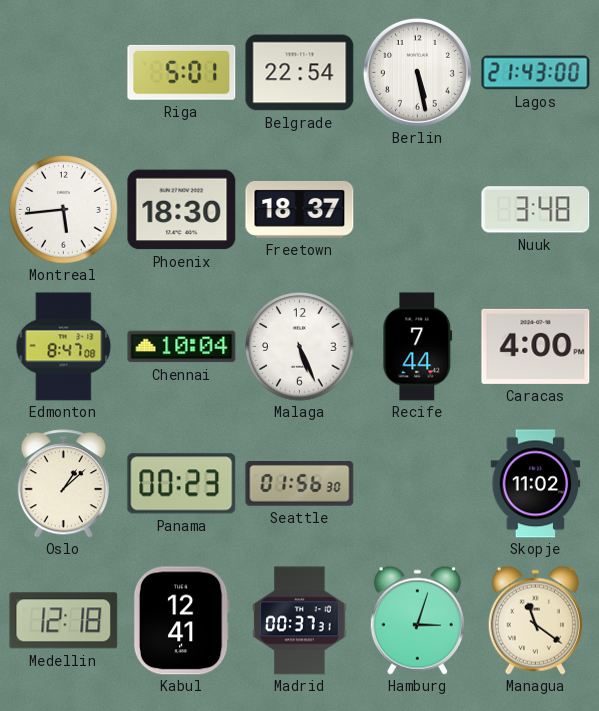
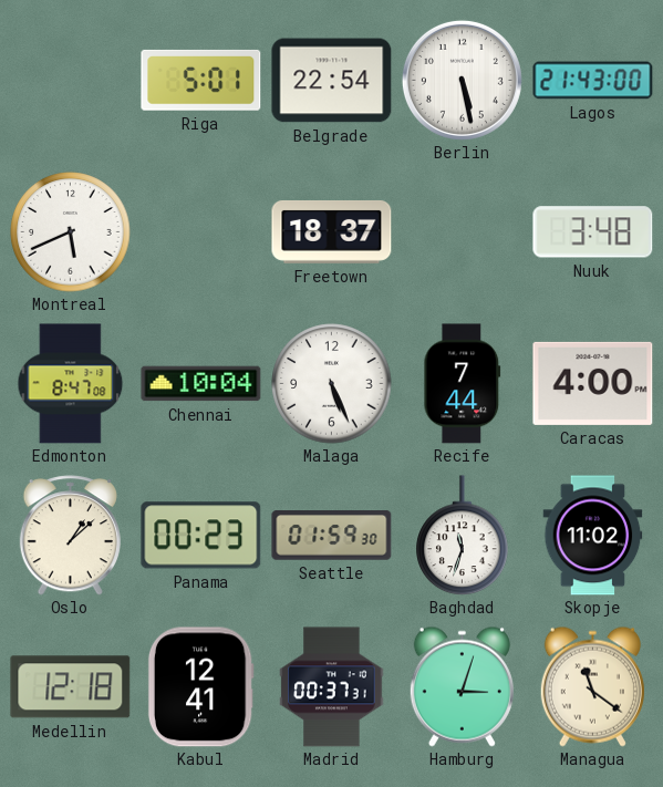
Montreal: 5:44 -> 5:41 (71, 232)
Phoenix: 18:30 -> none (182, 210)
Seattle: 01:56 -> 01:59 (332, 536)
Baghdad: none -> 11:33 (463, 536)
